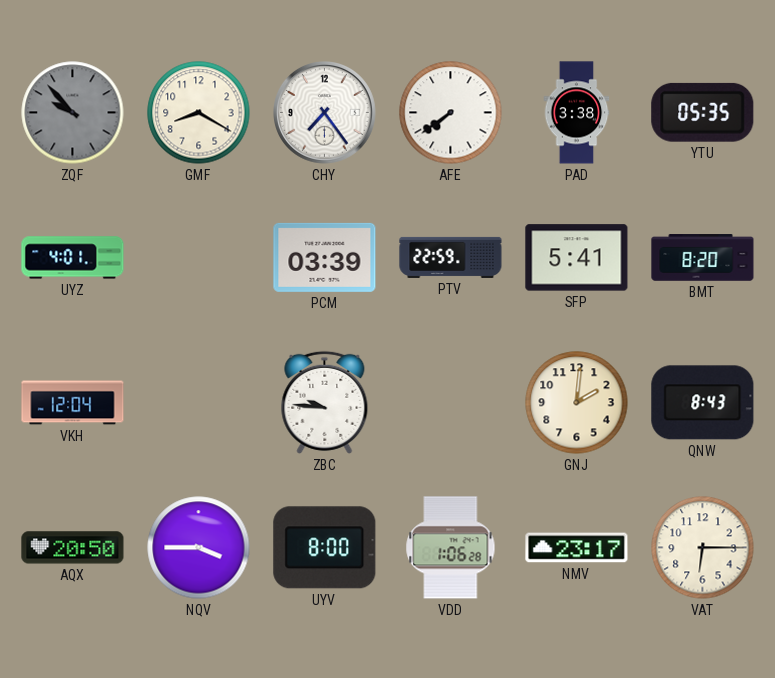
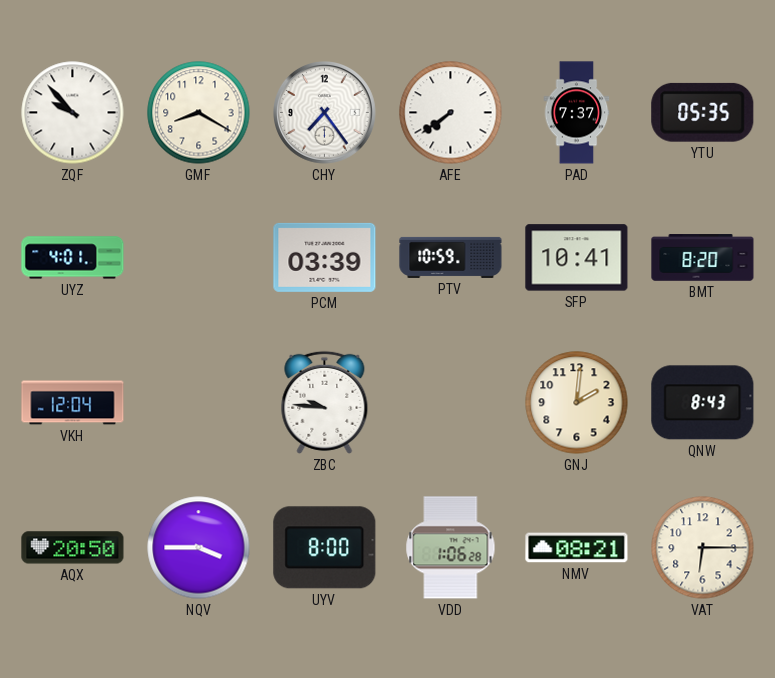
ZQF dial: grey -> white (73, 113)
PAD: 3:38 -> 7:37 (577, 113)
PTV: 22:59 -> 10:59 (451, 257)
SFP: 5:41 -> 10:41 (577, 258)
NMV: 23:17 -> 08:21 (577, 548)
